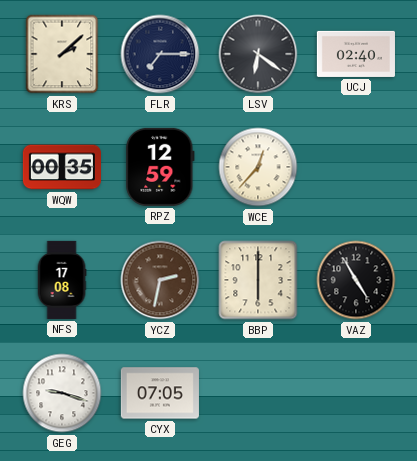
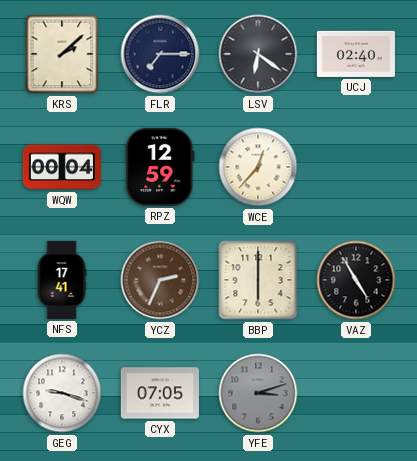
WQW: 00:35 -> 00:04 (62, 167)
NFS: 17:08 -> 17:41 (62, 280)
YCZ: 2:32 -> 2:34 (160, 280)
YFE: none -> 3:12 (258, 393)
